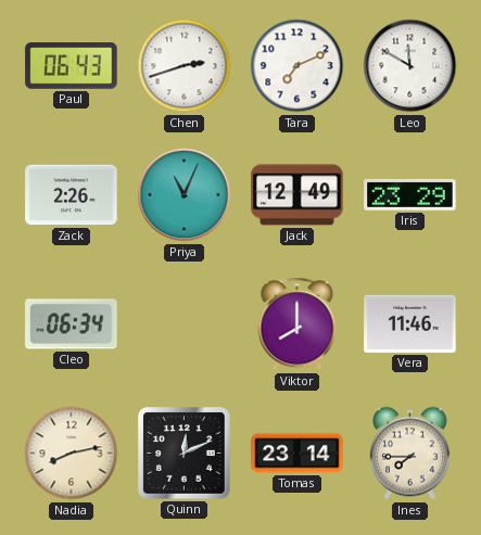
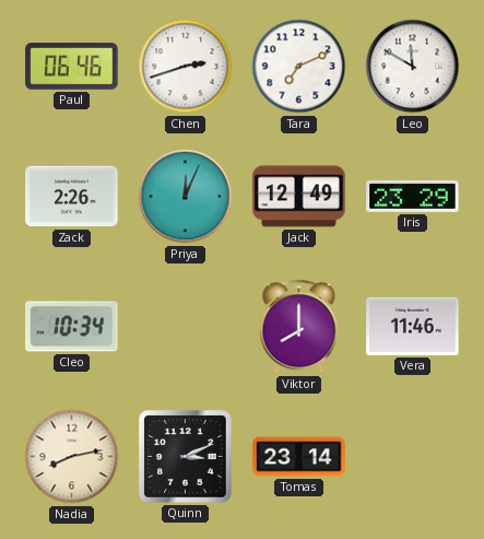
Paul: 06:43 -> 06:46 (72, 67)
Priya: 11:04 -> 12:04 (186, 197)
Cleo: 06:34 -> 10:34 (72, 327)
Quinn: 12:11 -> 3:11 (186, 457)
Ines: 7:45 -> none (409, 454)
